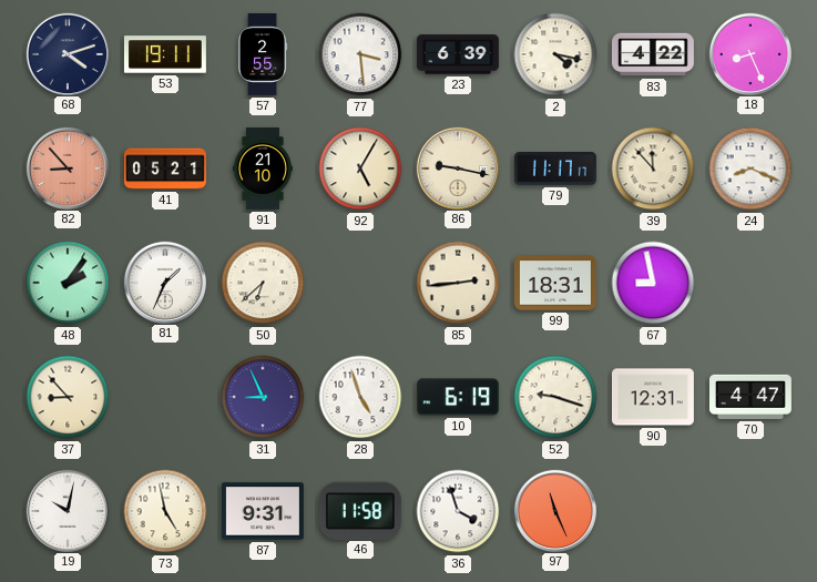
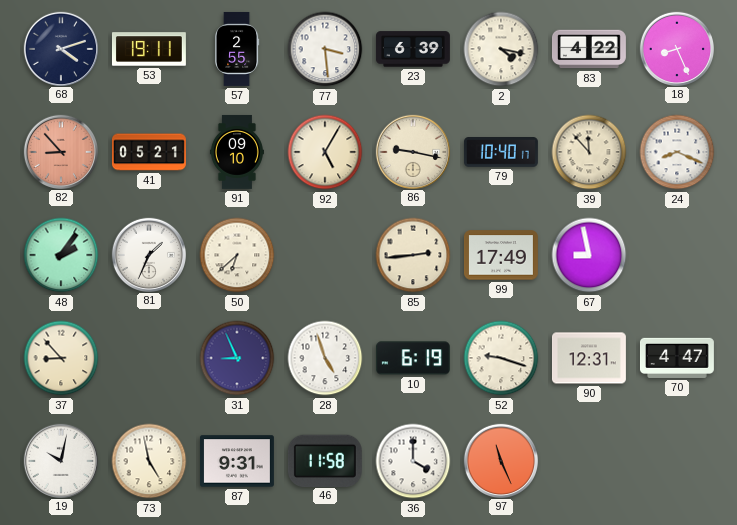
91: 21:10 -> 09:10 (237, 152)
79: 11:17 -> 10:40 (501, 152)
99: 18:31 -> 17:49 (501, 255)
36: 3:57 -> 4:00 (413, 461)
